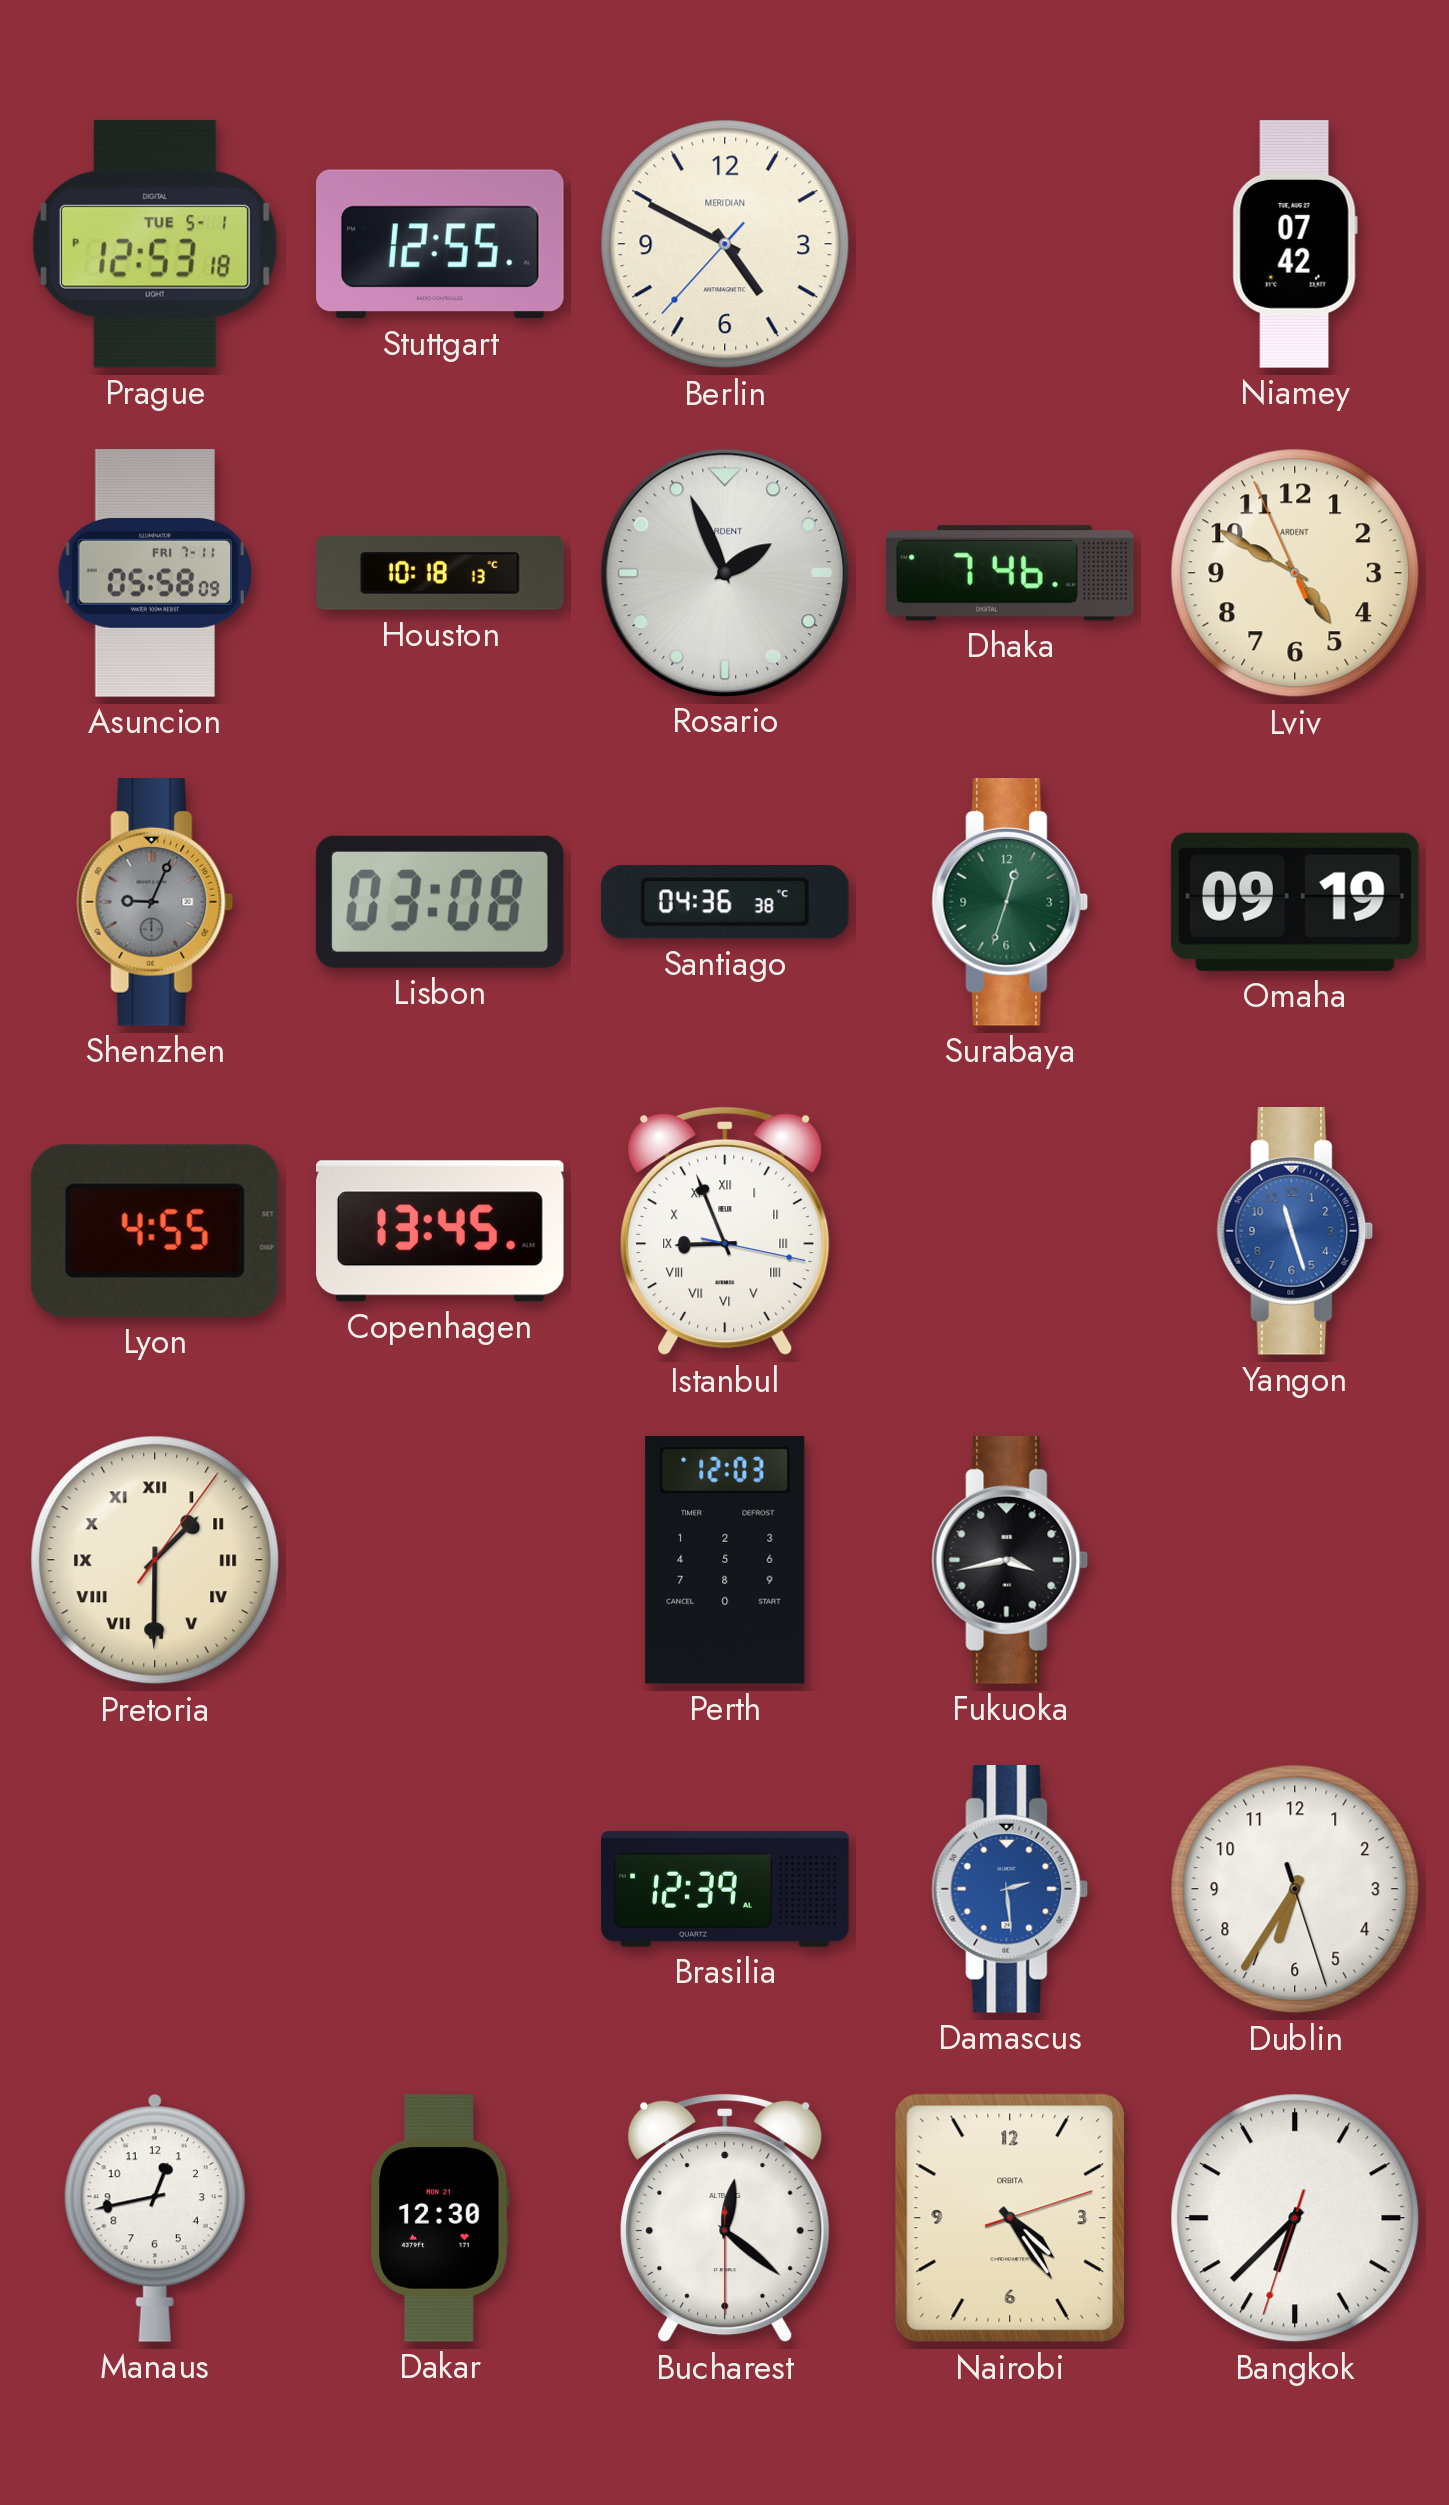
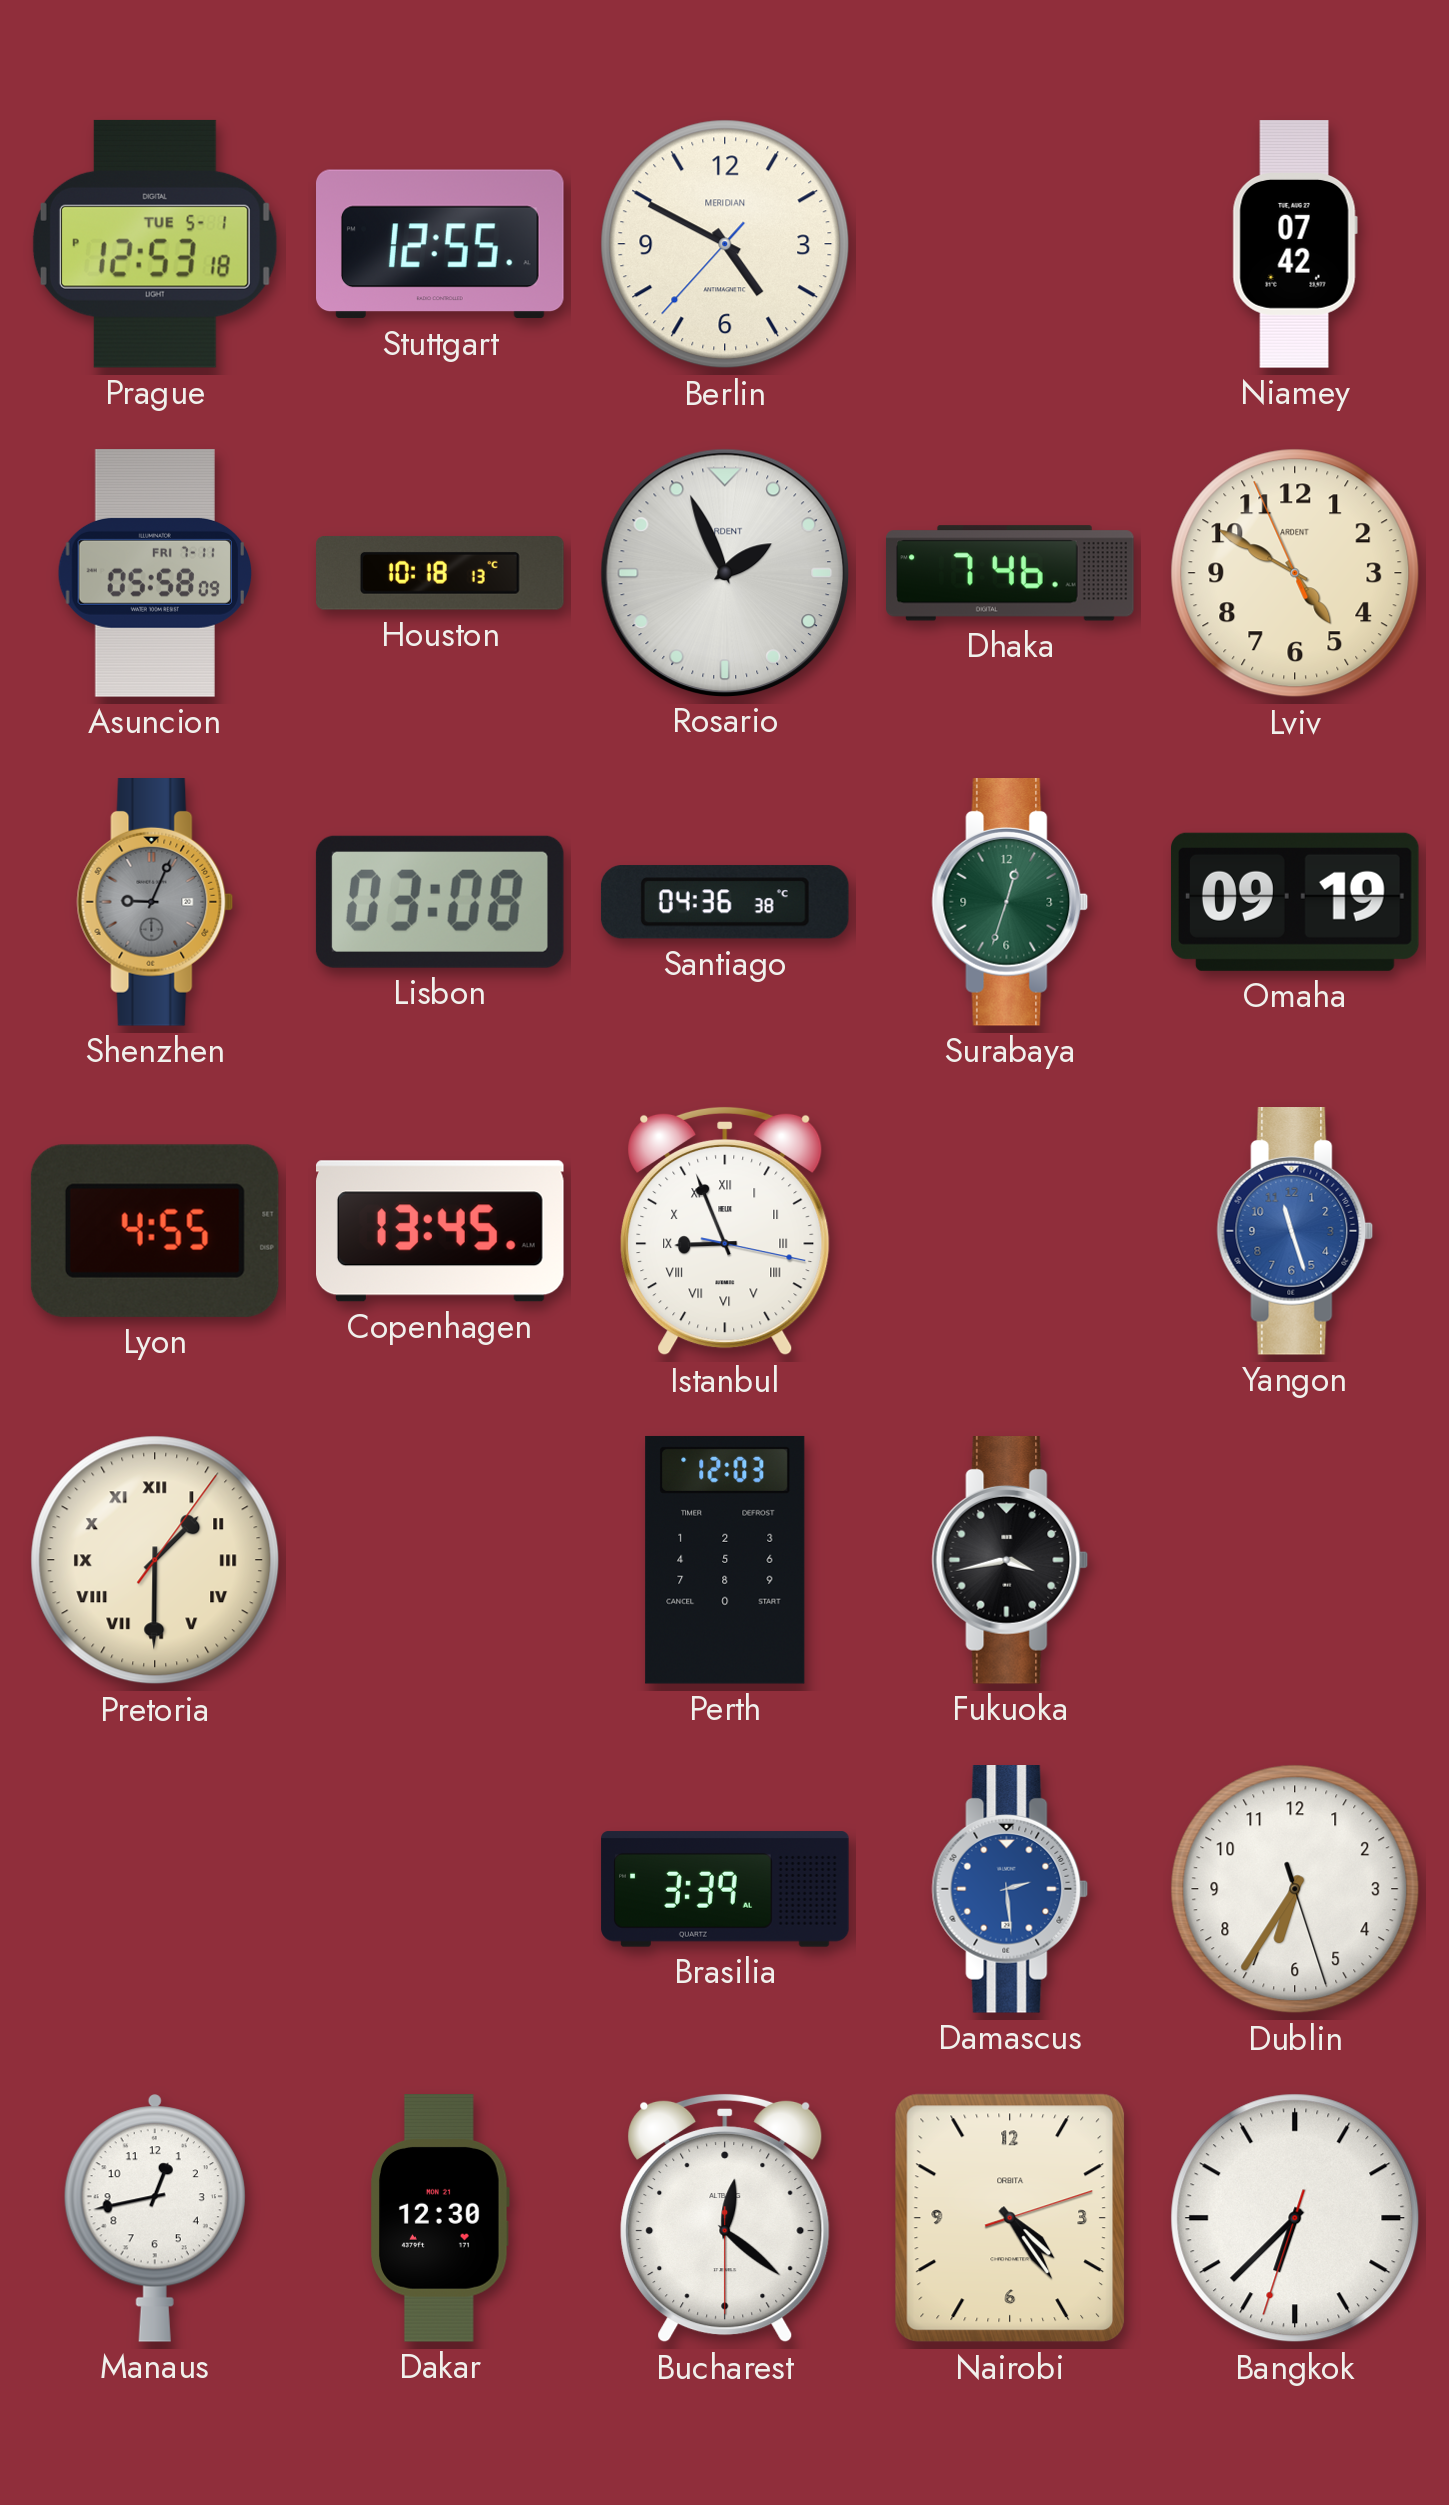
Brasilia: 12:39 -> 3:39 (725, 1889)
